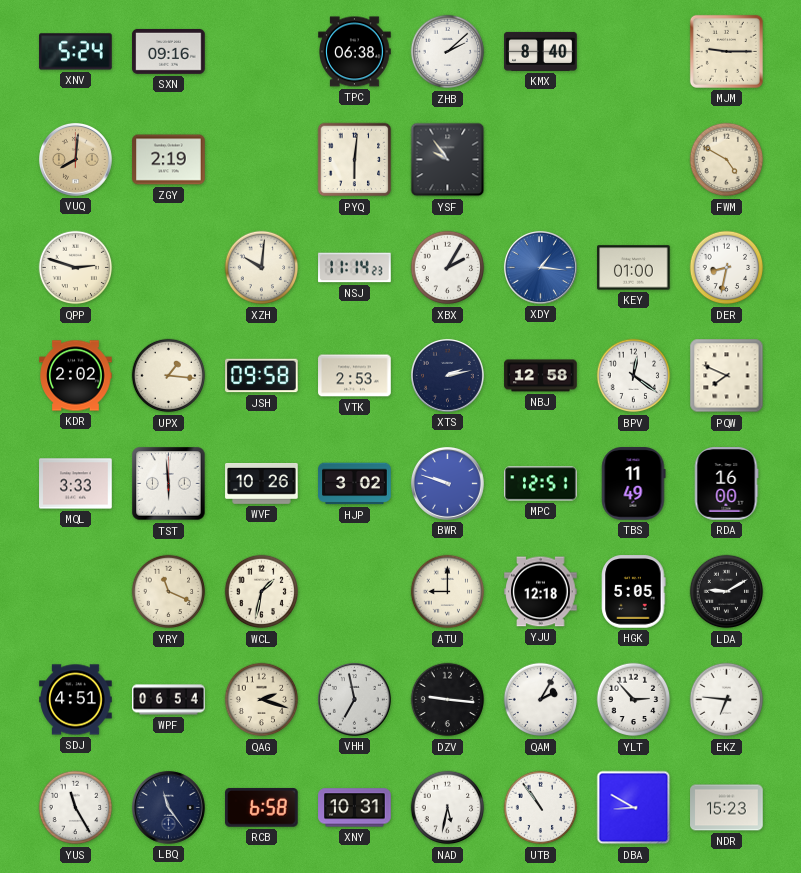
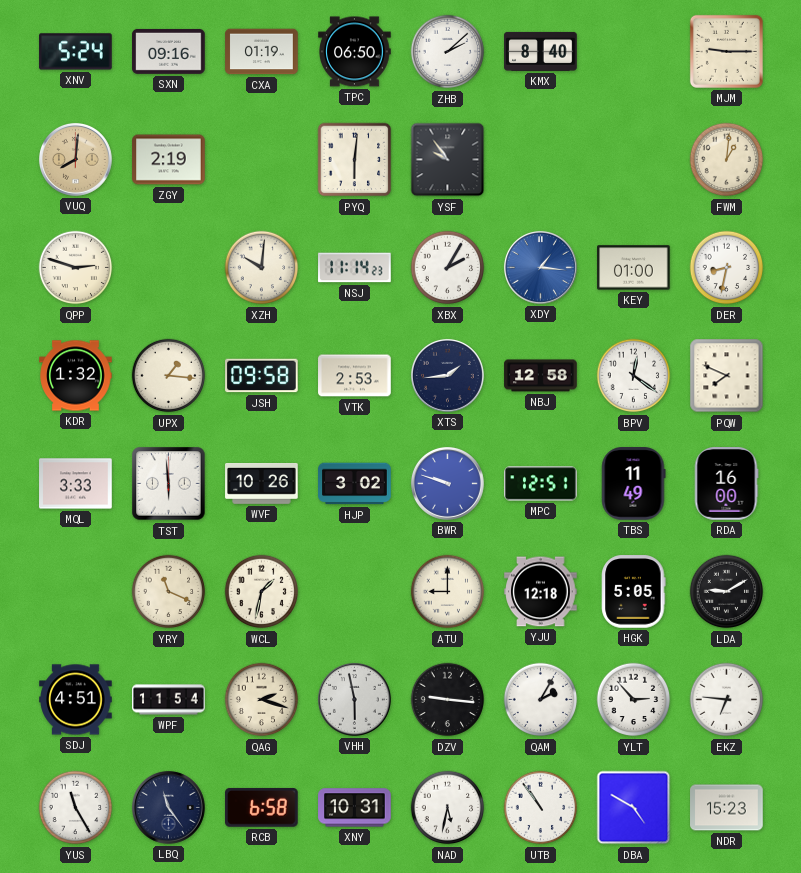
CXA: none -> 01:19 (262, 52)
TPC: 06:38 -> 06:50 (355, 52)
FWM: 4:50 -> 1:01 (727, 160)
KDR: 2:02 -> 1:32 (76, 376)
XTS: 2:13 -> 1:44 (447, 375)
WPF: 06:54 -> 11:54 (169, 700)
VHH: 6:58 -> 5:58 (354, 699)
DBA: 8:50 -> 4:50 (634, 808)
